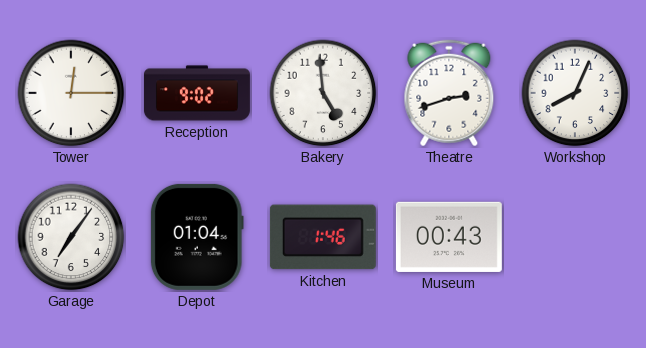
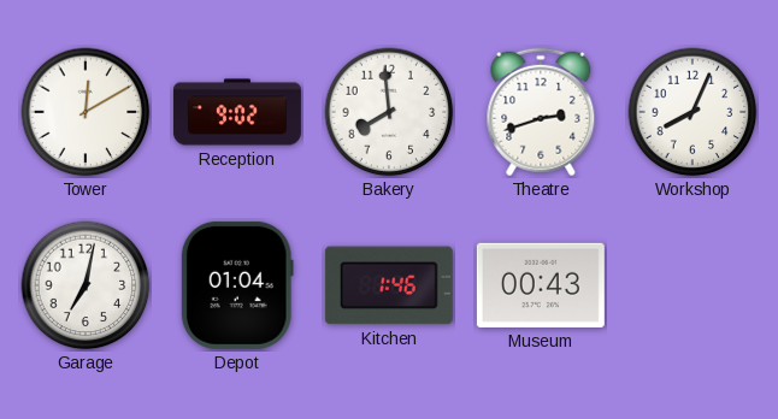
Tower: 12:15 -> 12:10 (86, 112)
Bakery: 4:59 -> 7:59 (389, 112)
Garage: 7:06 -> 7:02 (86, 285)
